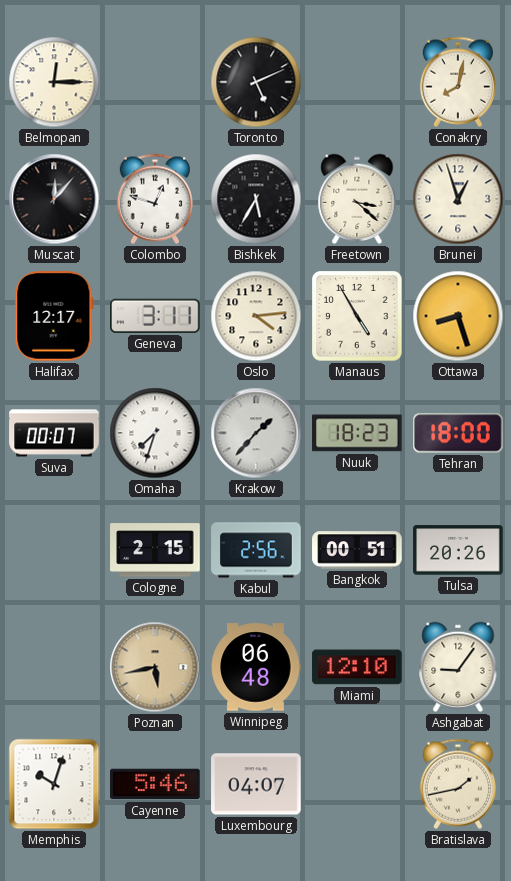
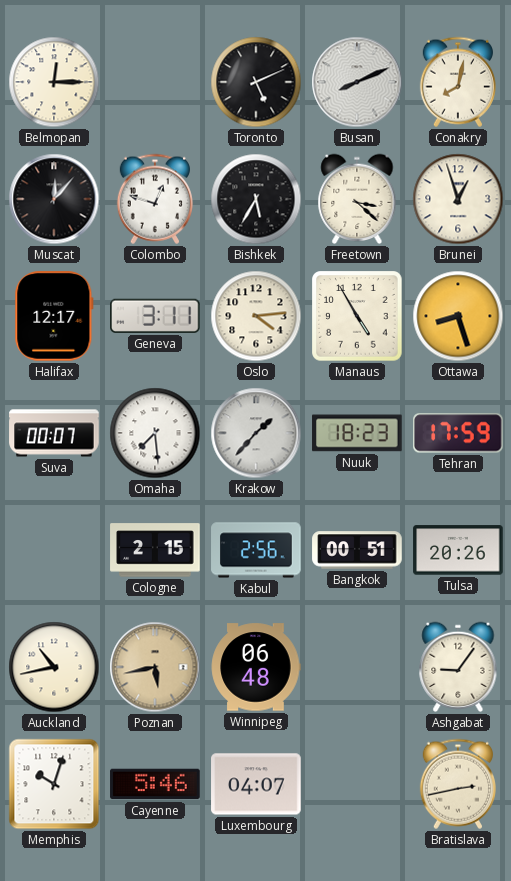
Busan: none -> 8:11 (357, 82)
Omaha: 7:33 -> 7:29 (155, 433)
Tehran: 18:00 -> 17:59 (459, 433)
Auckland: none -> 10:43 (54, 667)
Miami: 12:10 -> none (357, 667)
Bratislava: 1:43 -> 2:43 (458, 784)
